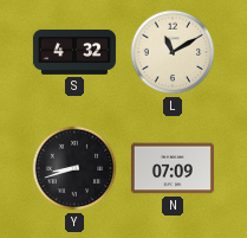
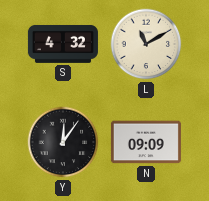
Y: 8:42 -> 12:06 (63, 142)
N: 07:09 -> 09:09 (146, 142)
